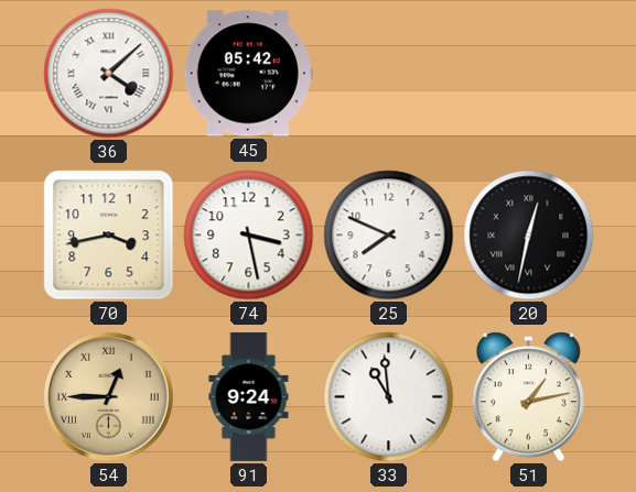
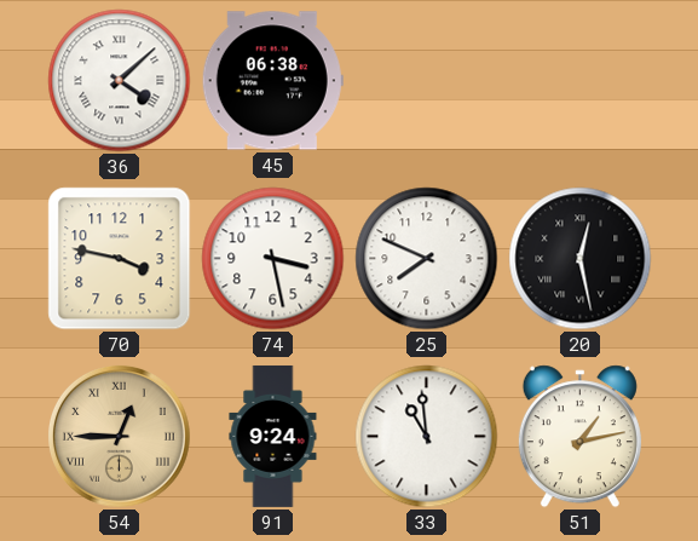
45: 05:42 -> 06:38 (272, 81)
70: 3:43 -> 3:47 (120, 259)
20: 12:32 -> 12:28 (581, 259)
